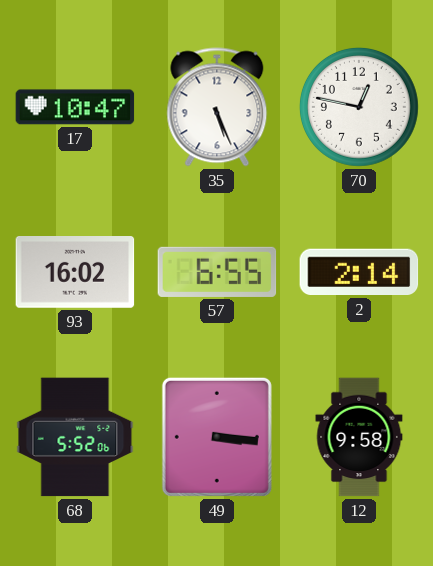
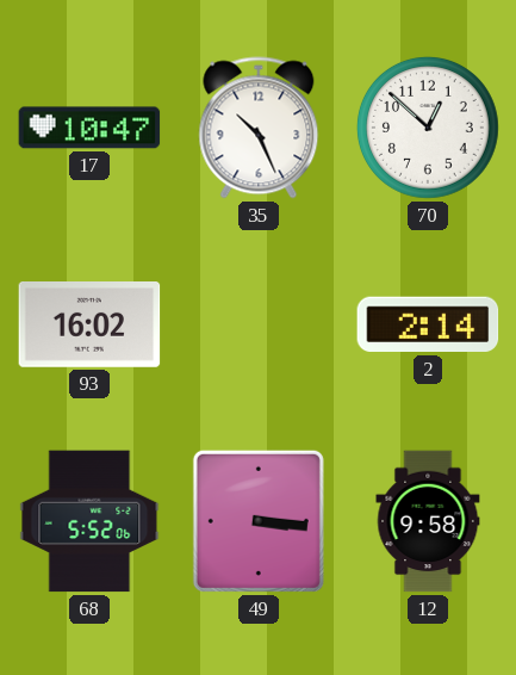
35: 5:26 -> 10:26 (259, 128)
70: 12:47 -> 12:52 (428, 128)
57: 6:55 -> none (217, 272)
